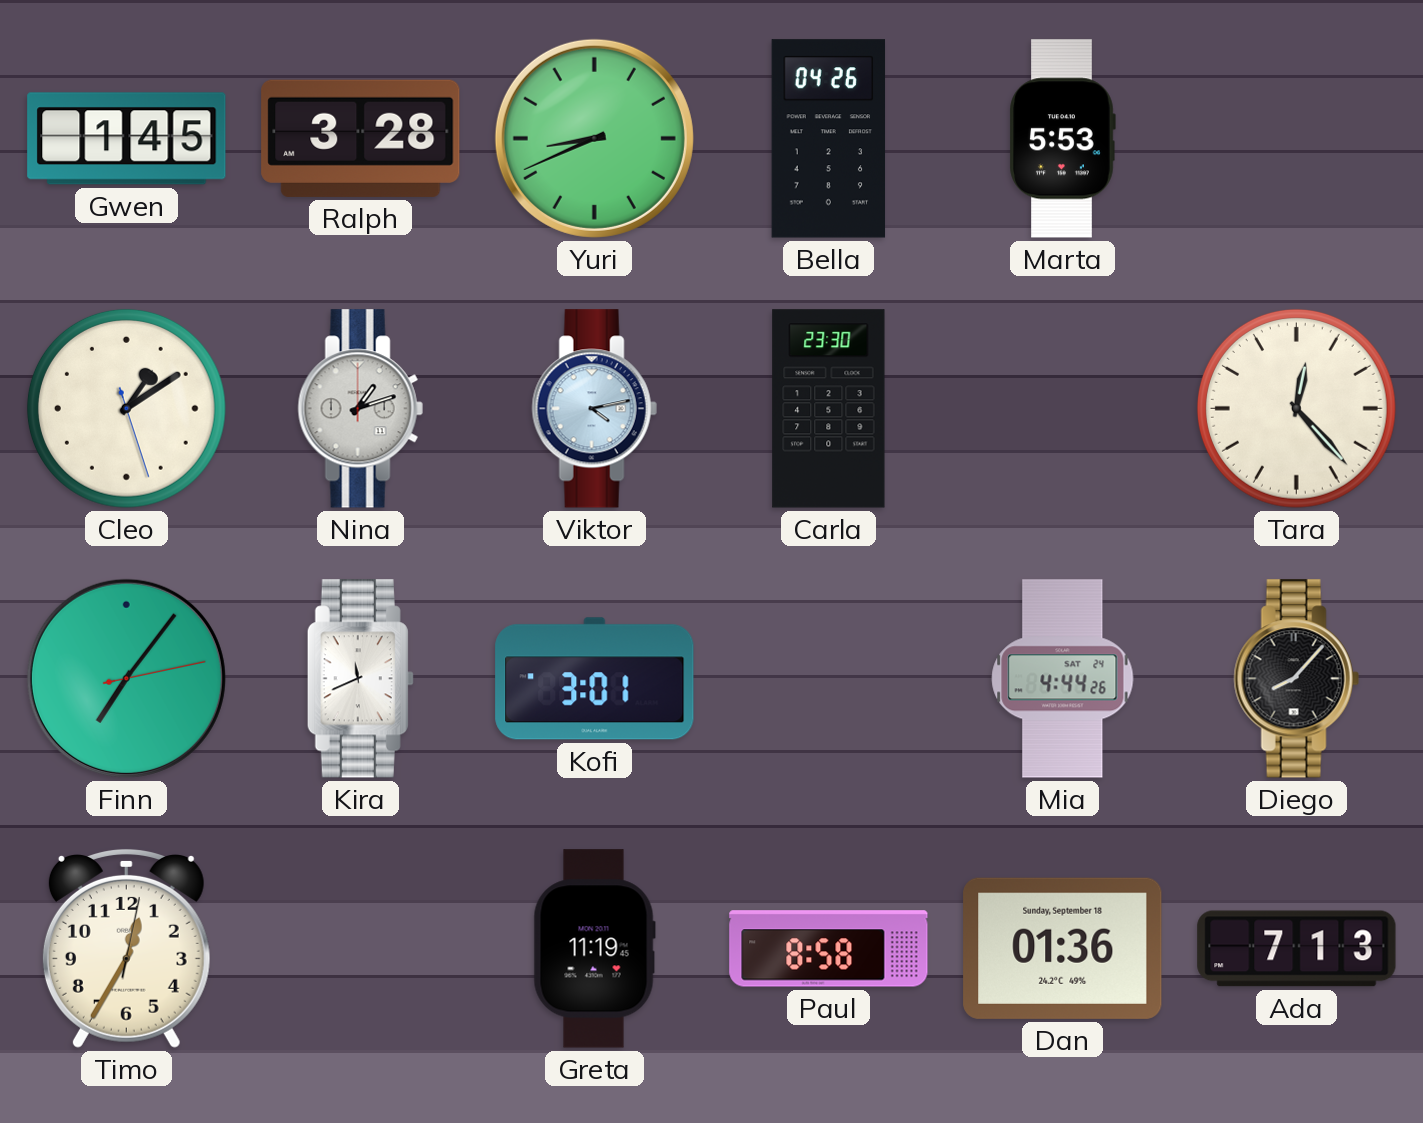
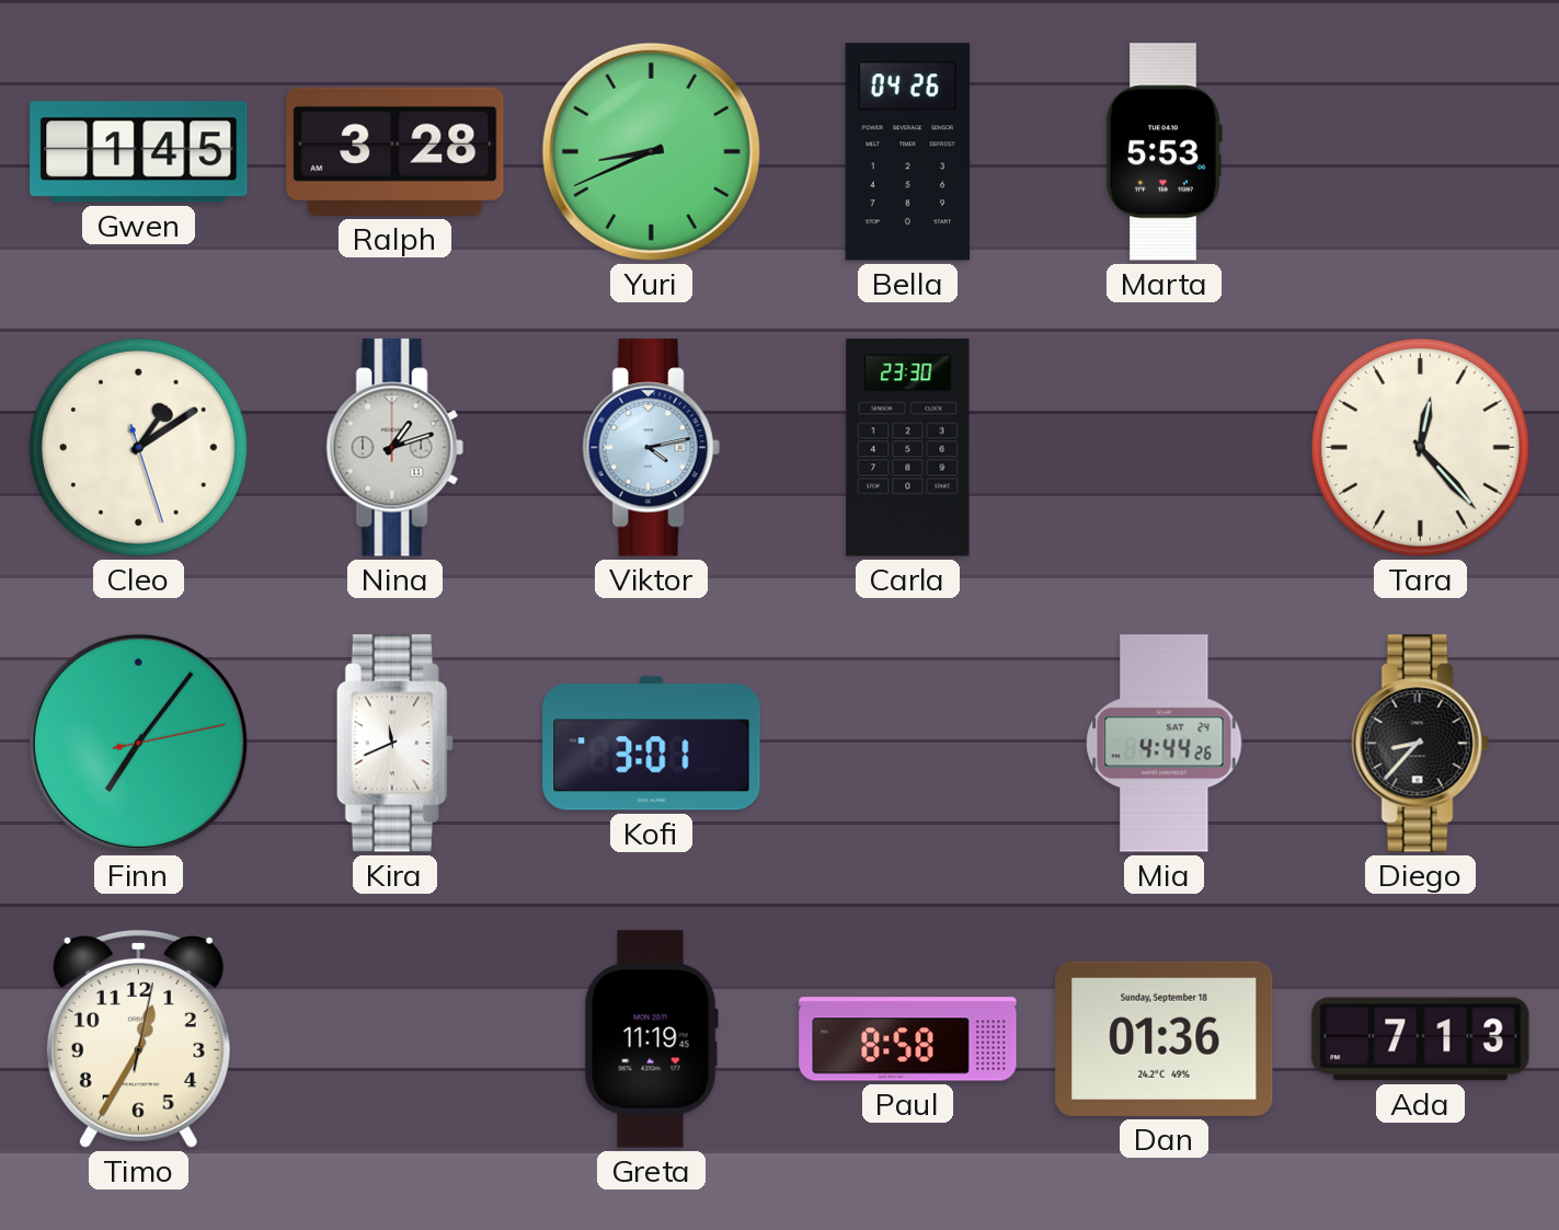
Diego: 8:07 -> 8:37 (1420, 744)
